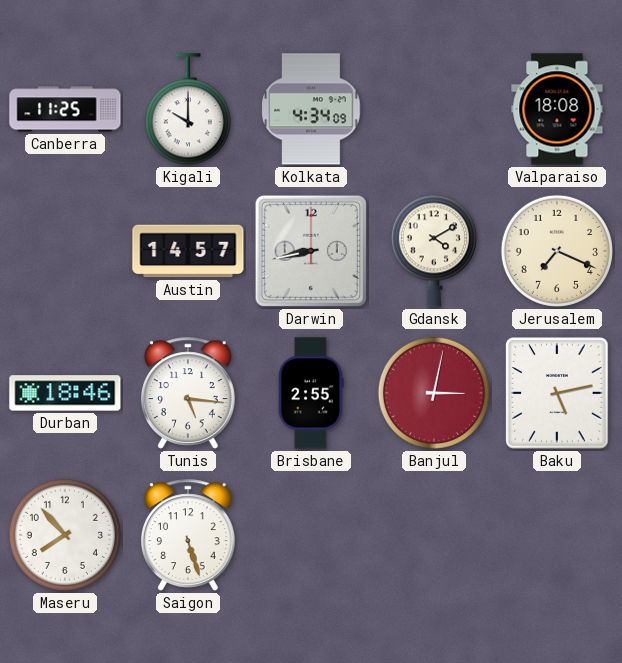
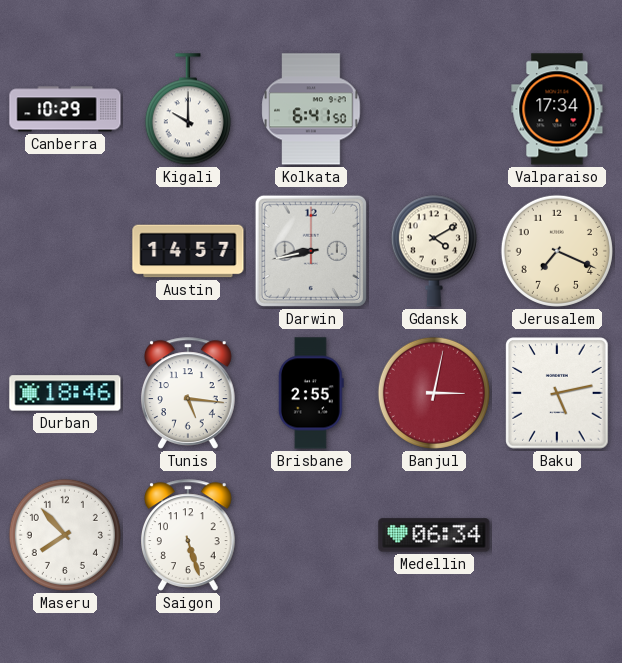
Canberra: 11:25 -> 10:29 (65, 109)
Kolkata: 4:34 -> 6:41 (311, 109)
Valparaiso: 18:08 -> 17:34 (557, 109)
Medellin: none -> 06:34 (434, 535)
